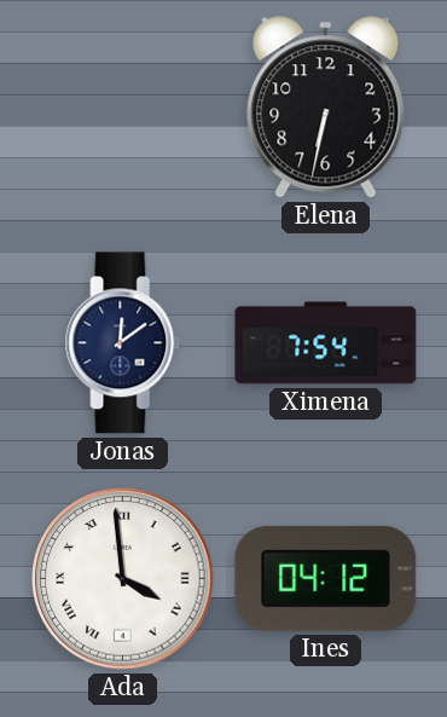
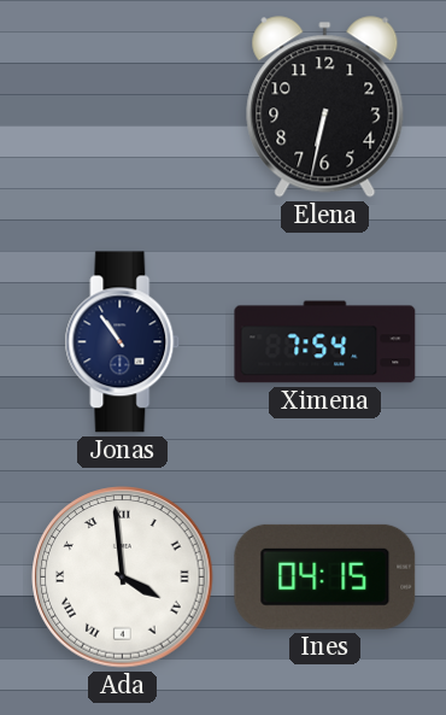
Jonas: 12:09 -> 10:54 (123, 342)
Ines: 04:12 -> 04:15 (325, 576)
